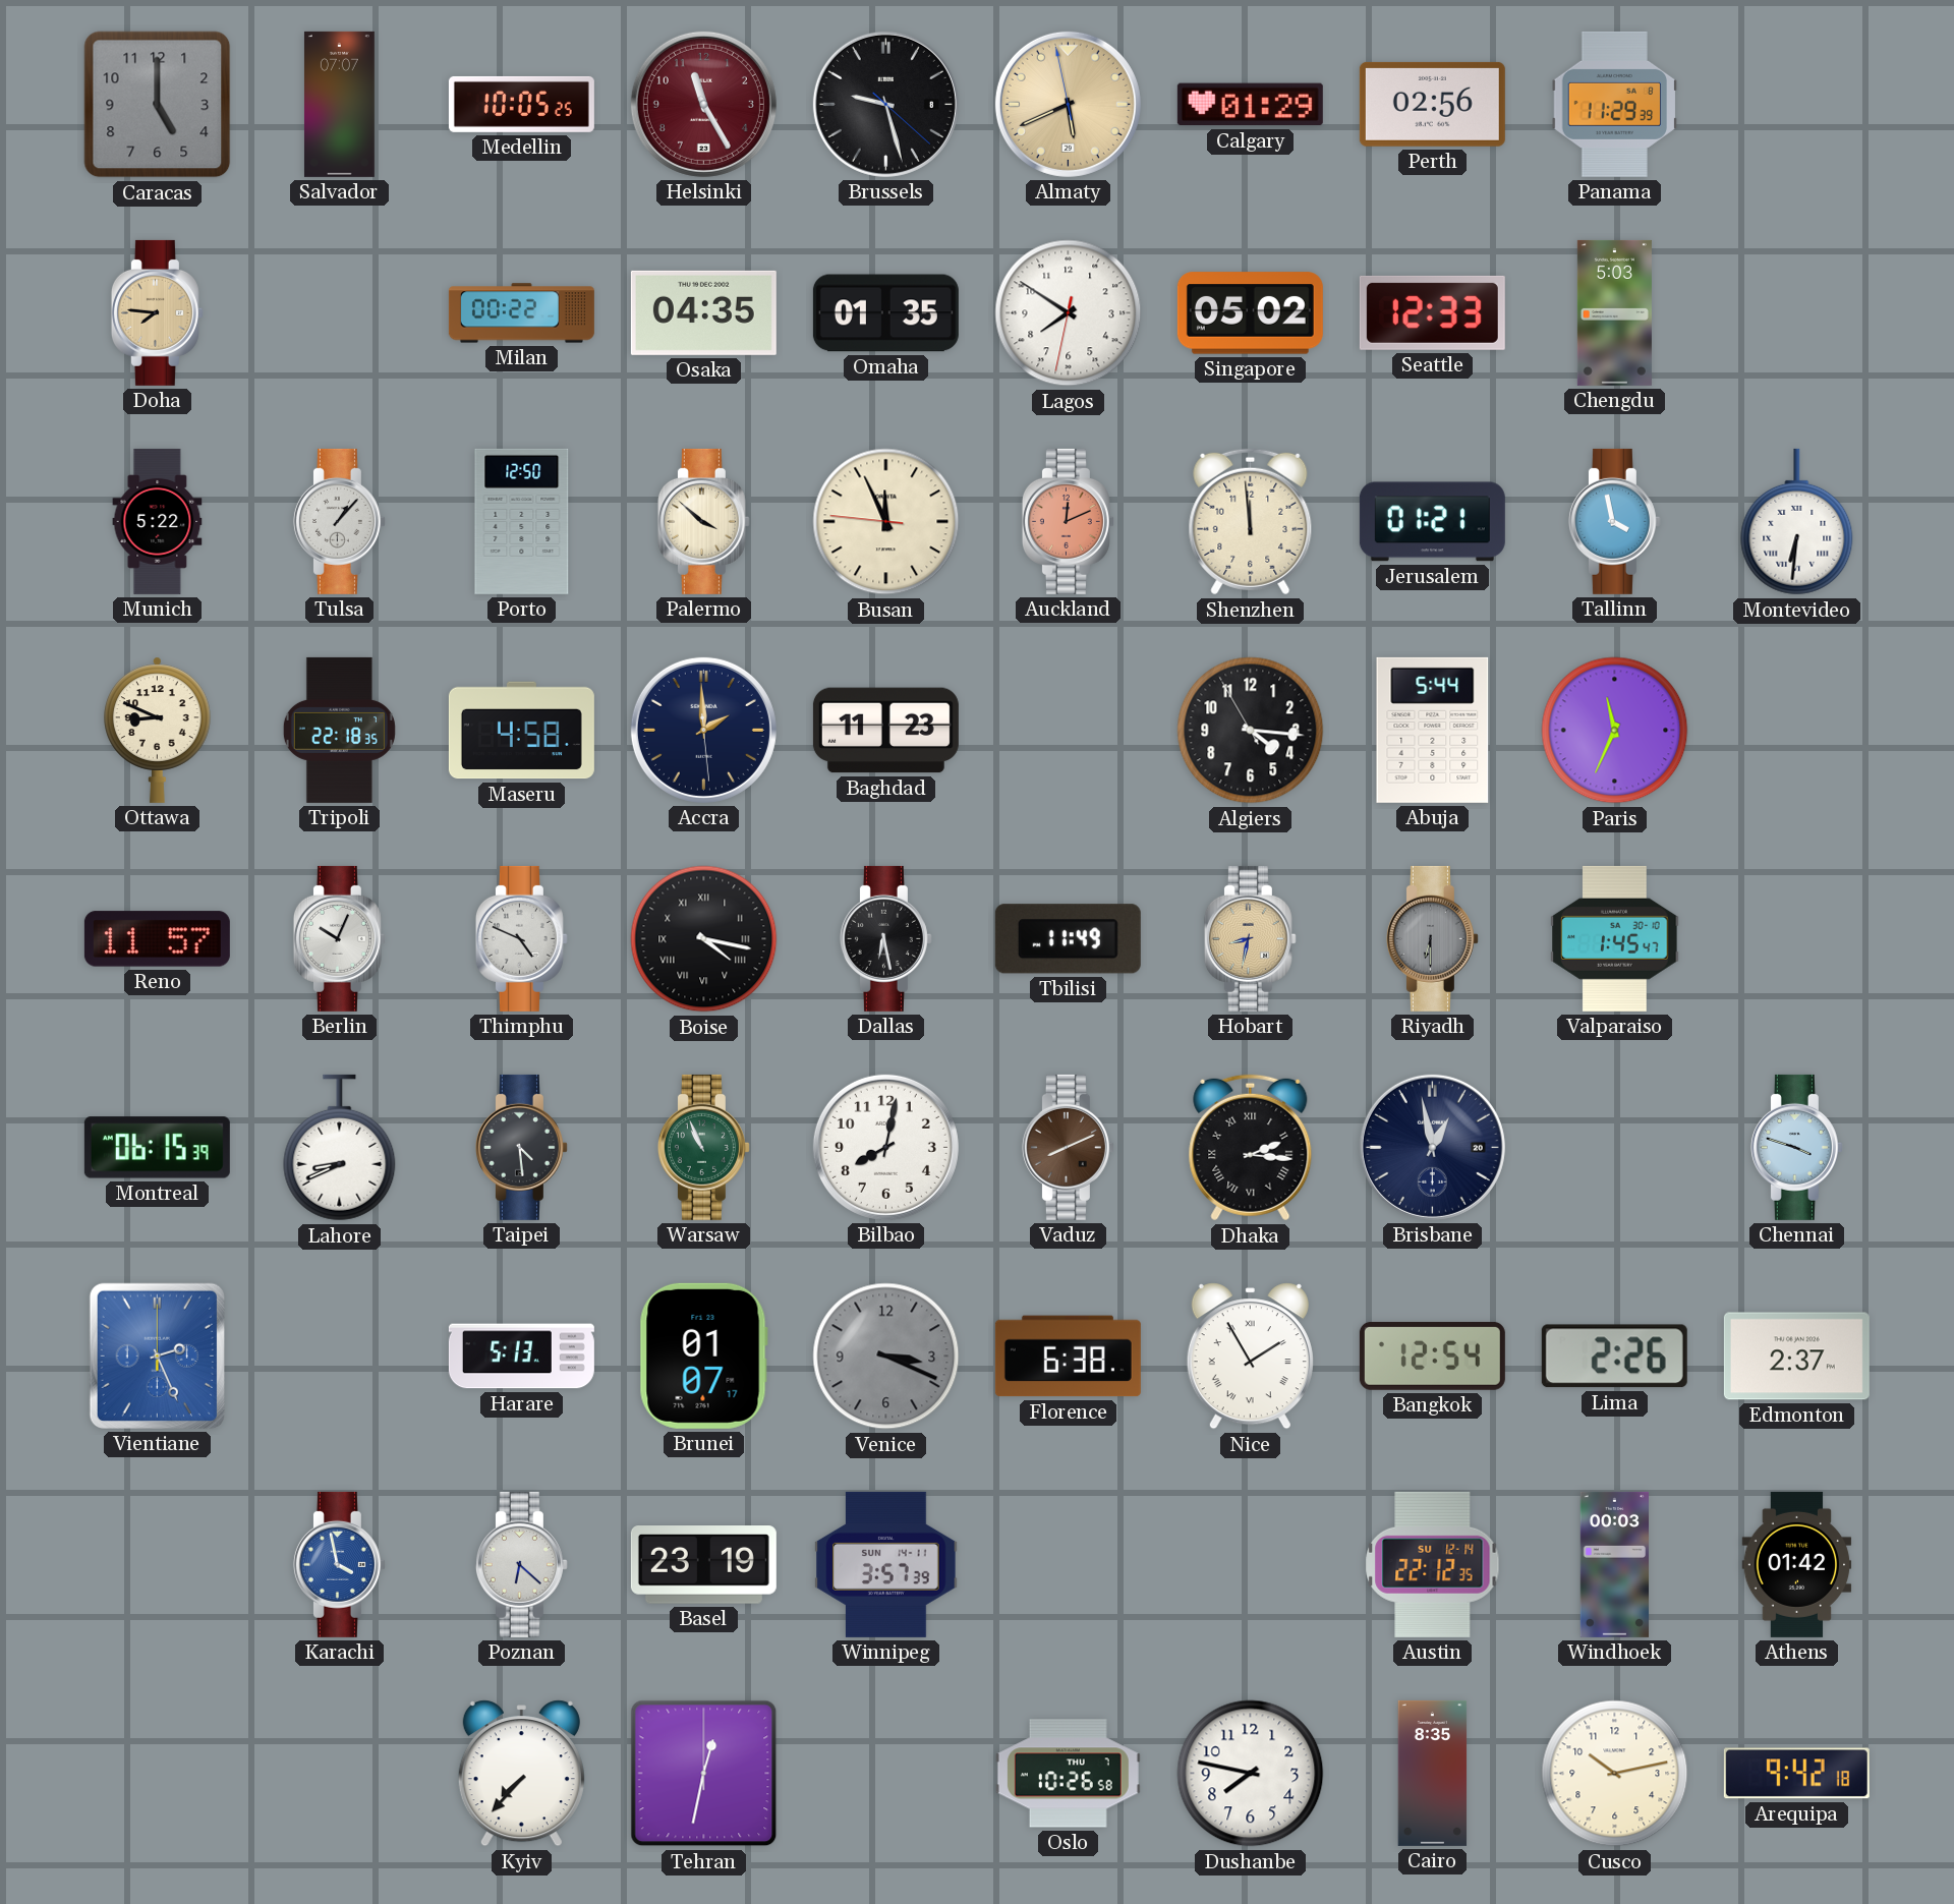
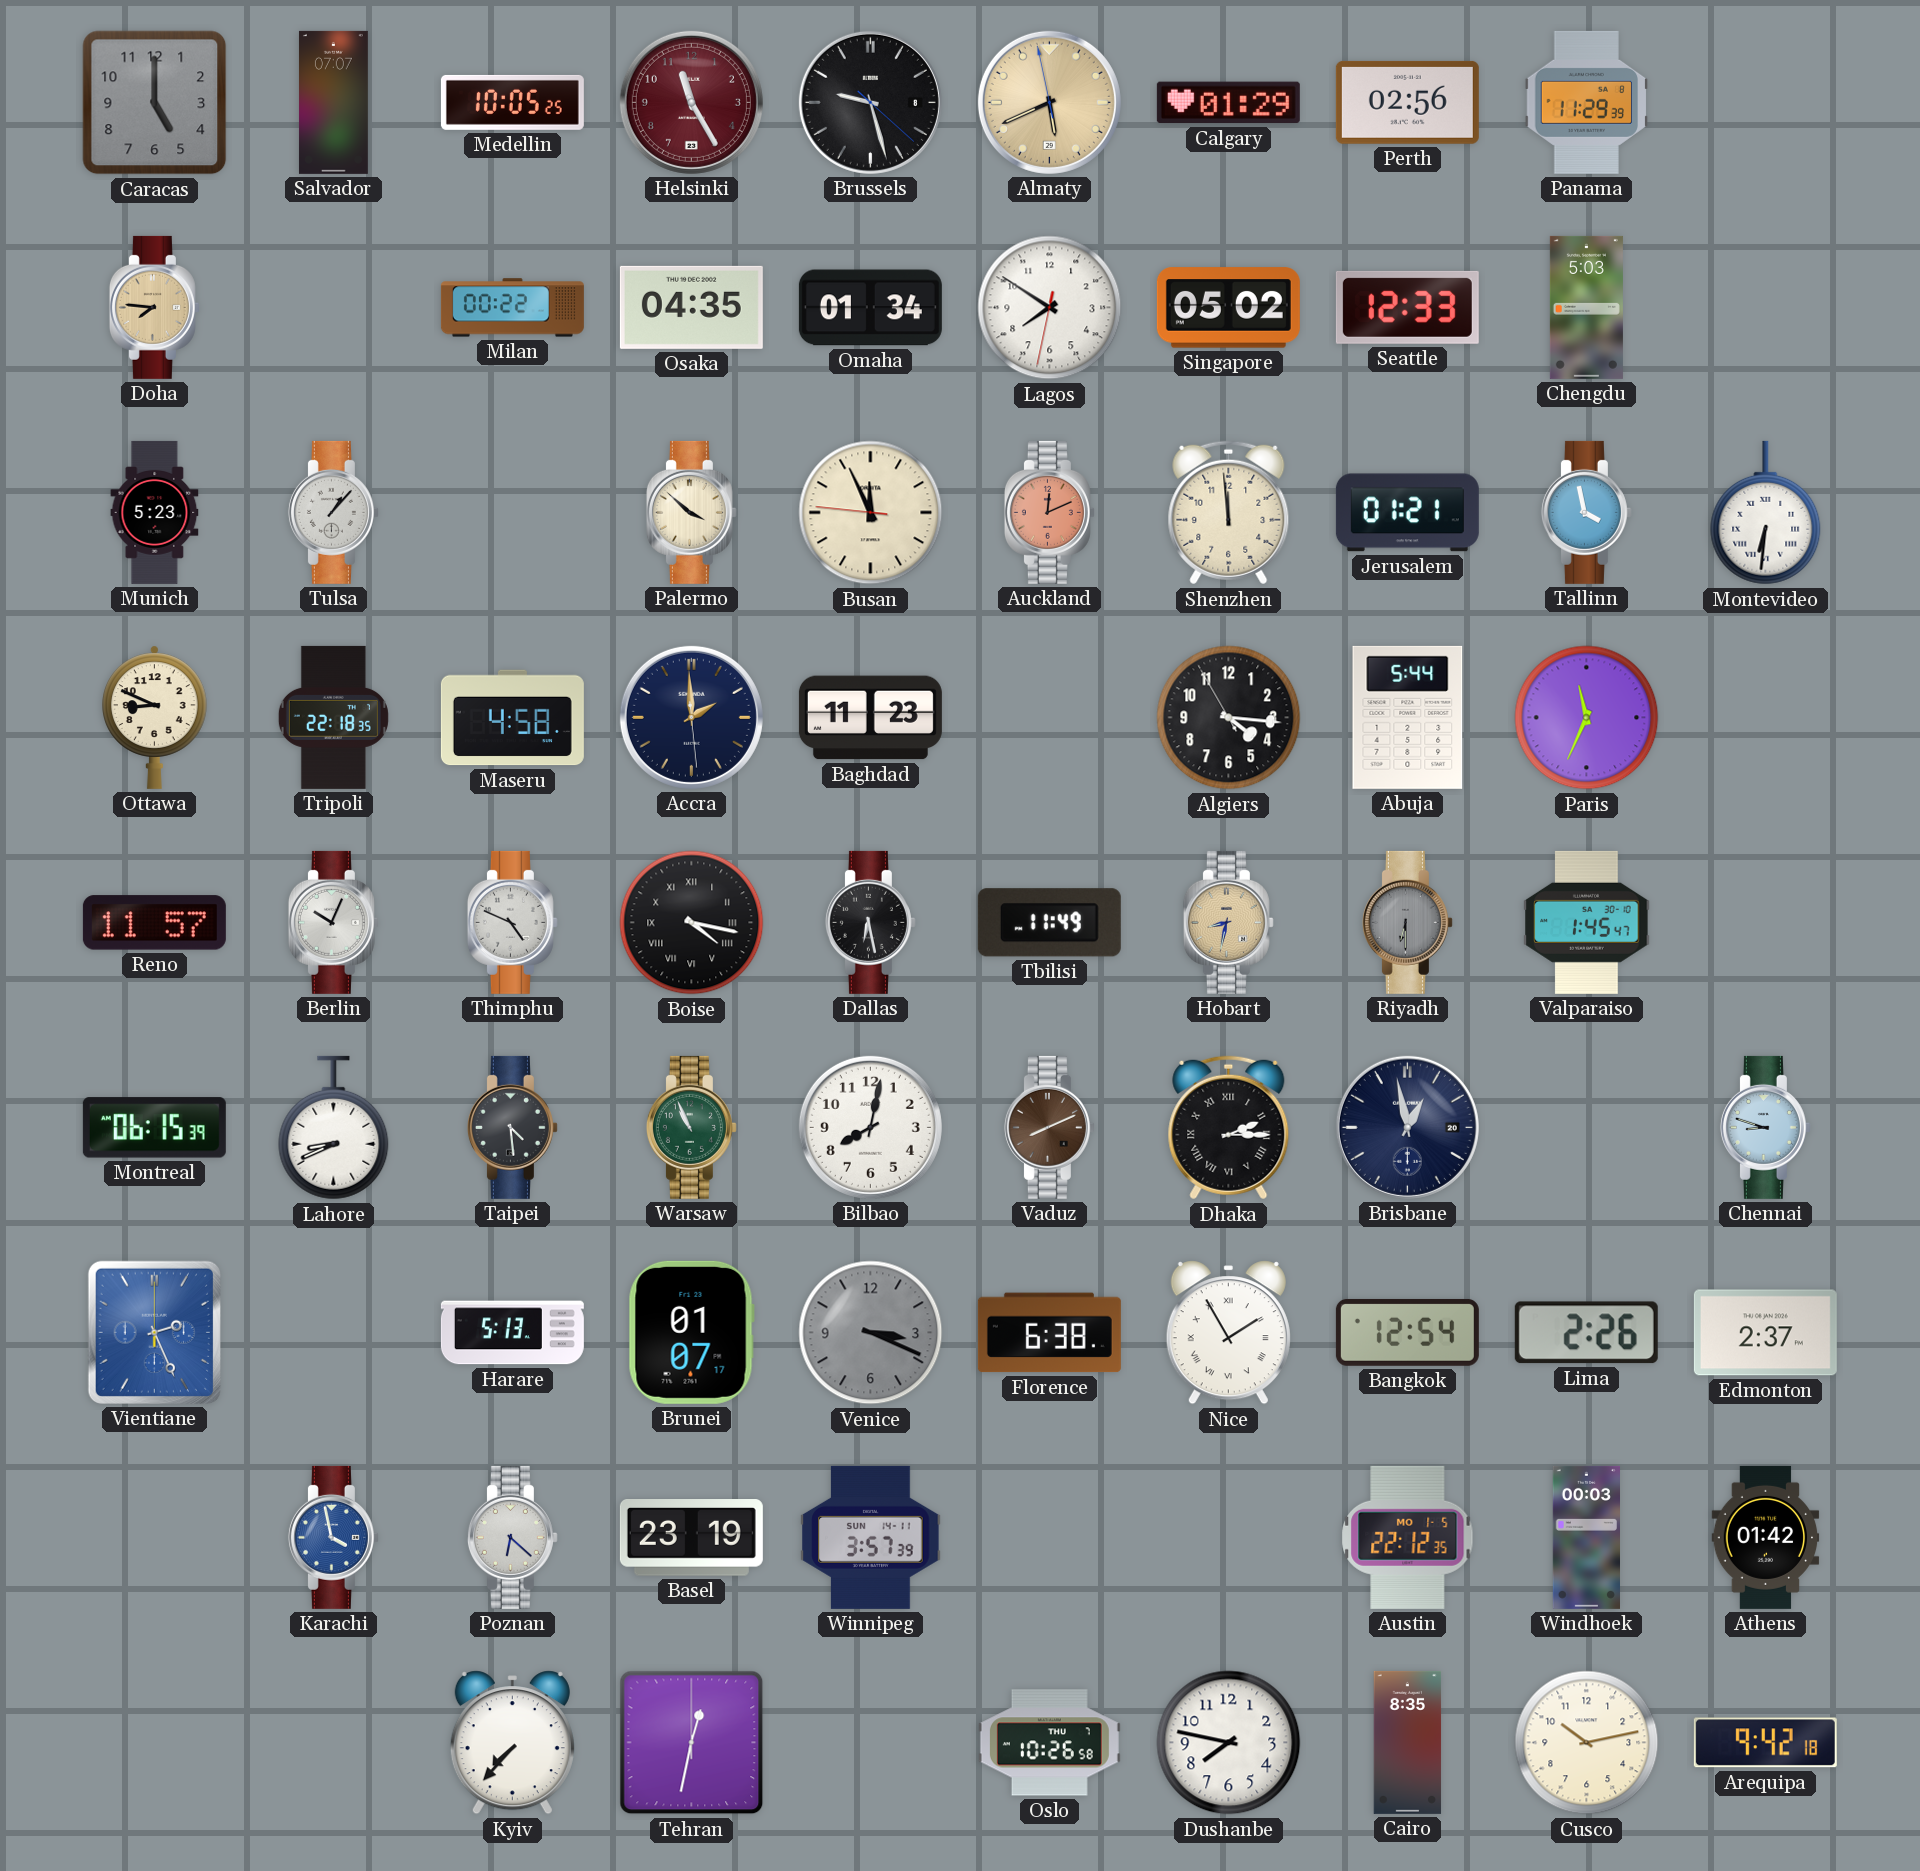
Omaha: 01:35 -> 01:34 (870, 308)
Munich: 5:22 -> 5:23 (155, 512)
Porto: 12:50 -> none (522, 521)
Dhaka: 2:16 -> 2:15 (1229, 1128)
Chennai: 3:48 -> 8:48 (1765, 1127)
Austin date: SU 12-14 -> MO 1-5 (1408, 1537)
